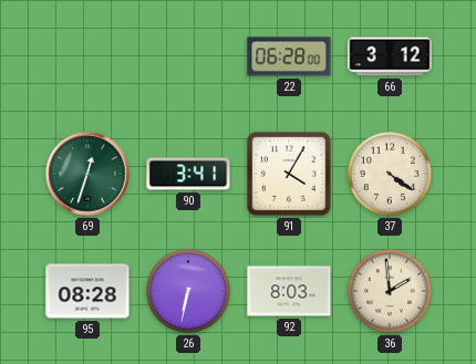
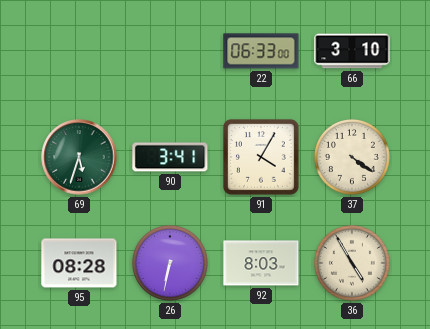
22: 06:28 -> 06:33 (261, 51)
66: 3:12 -> 3:10 (352, 51)
69: 12:33 -> 5:33 (79, 157)
36: 1:59 -> 4:55 (352, 263)
